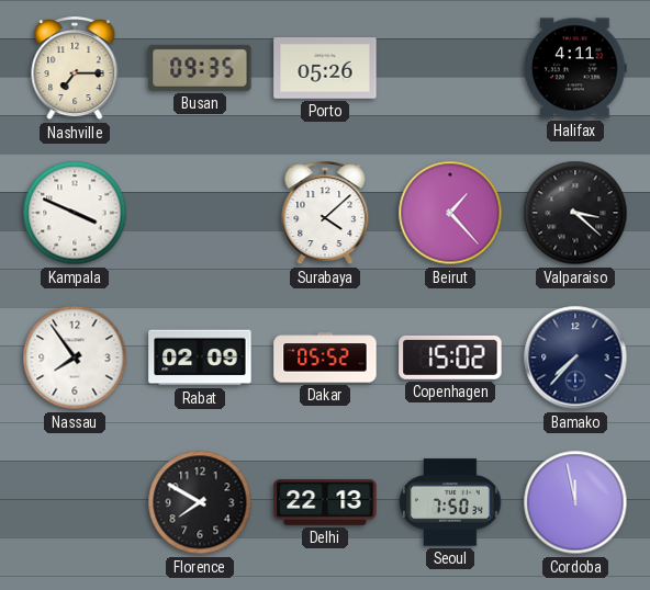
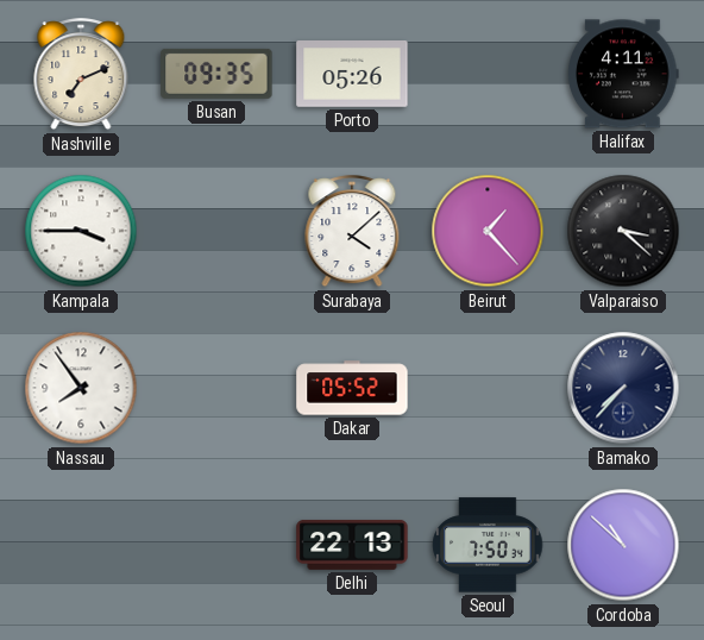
Nashville: 7:15 -> 7:11 (81, 75)
Kampala: 3:49 -> 3:45 (81, 231)
Rabat: 02:09 -> none (200, 358)
Copenhagen: 15:02 -> none (450, 358)
Florence: 7:50 -> none (200, 502)
Cordoba: 11:58 -> 10:52 (623, 545)
